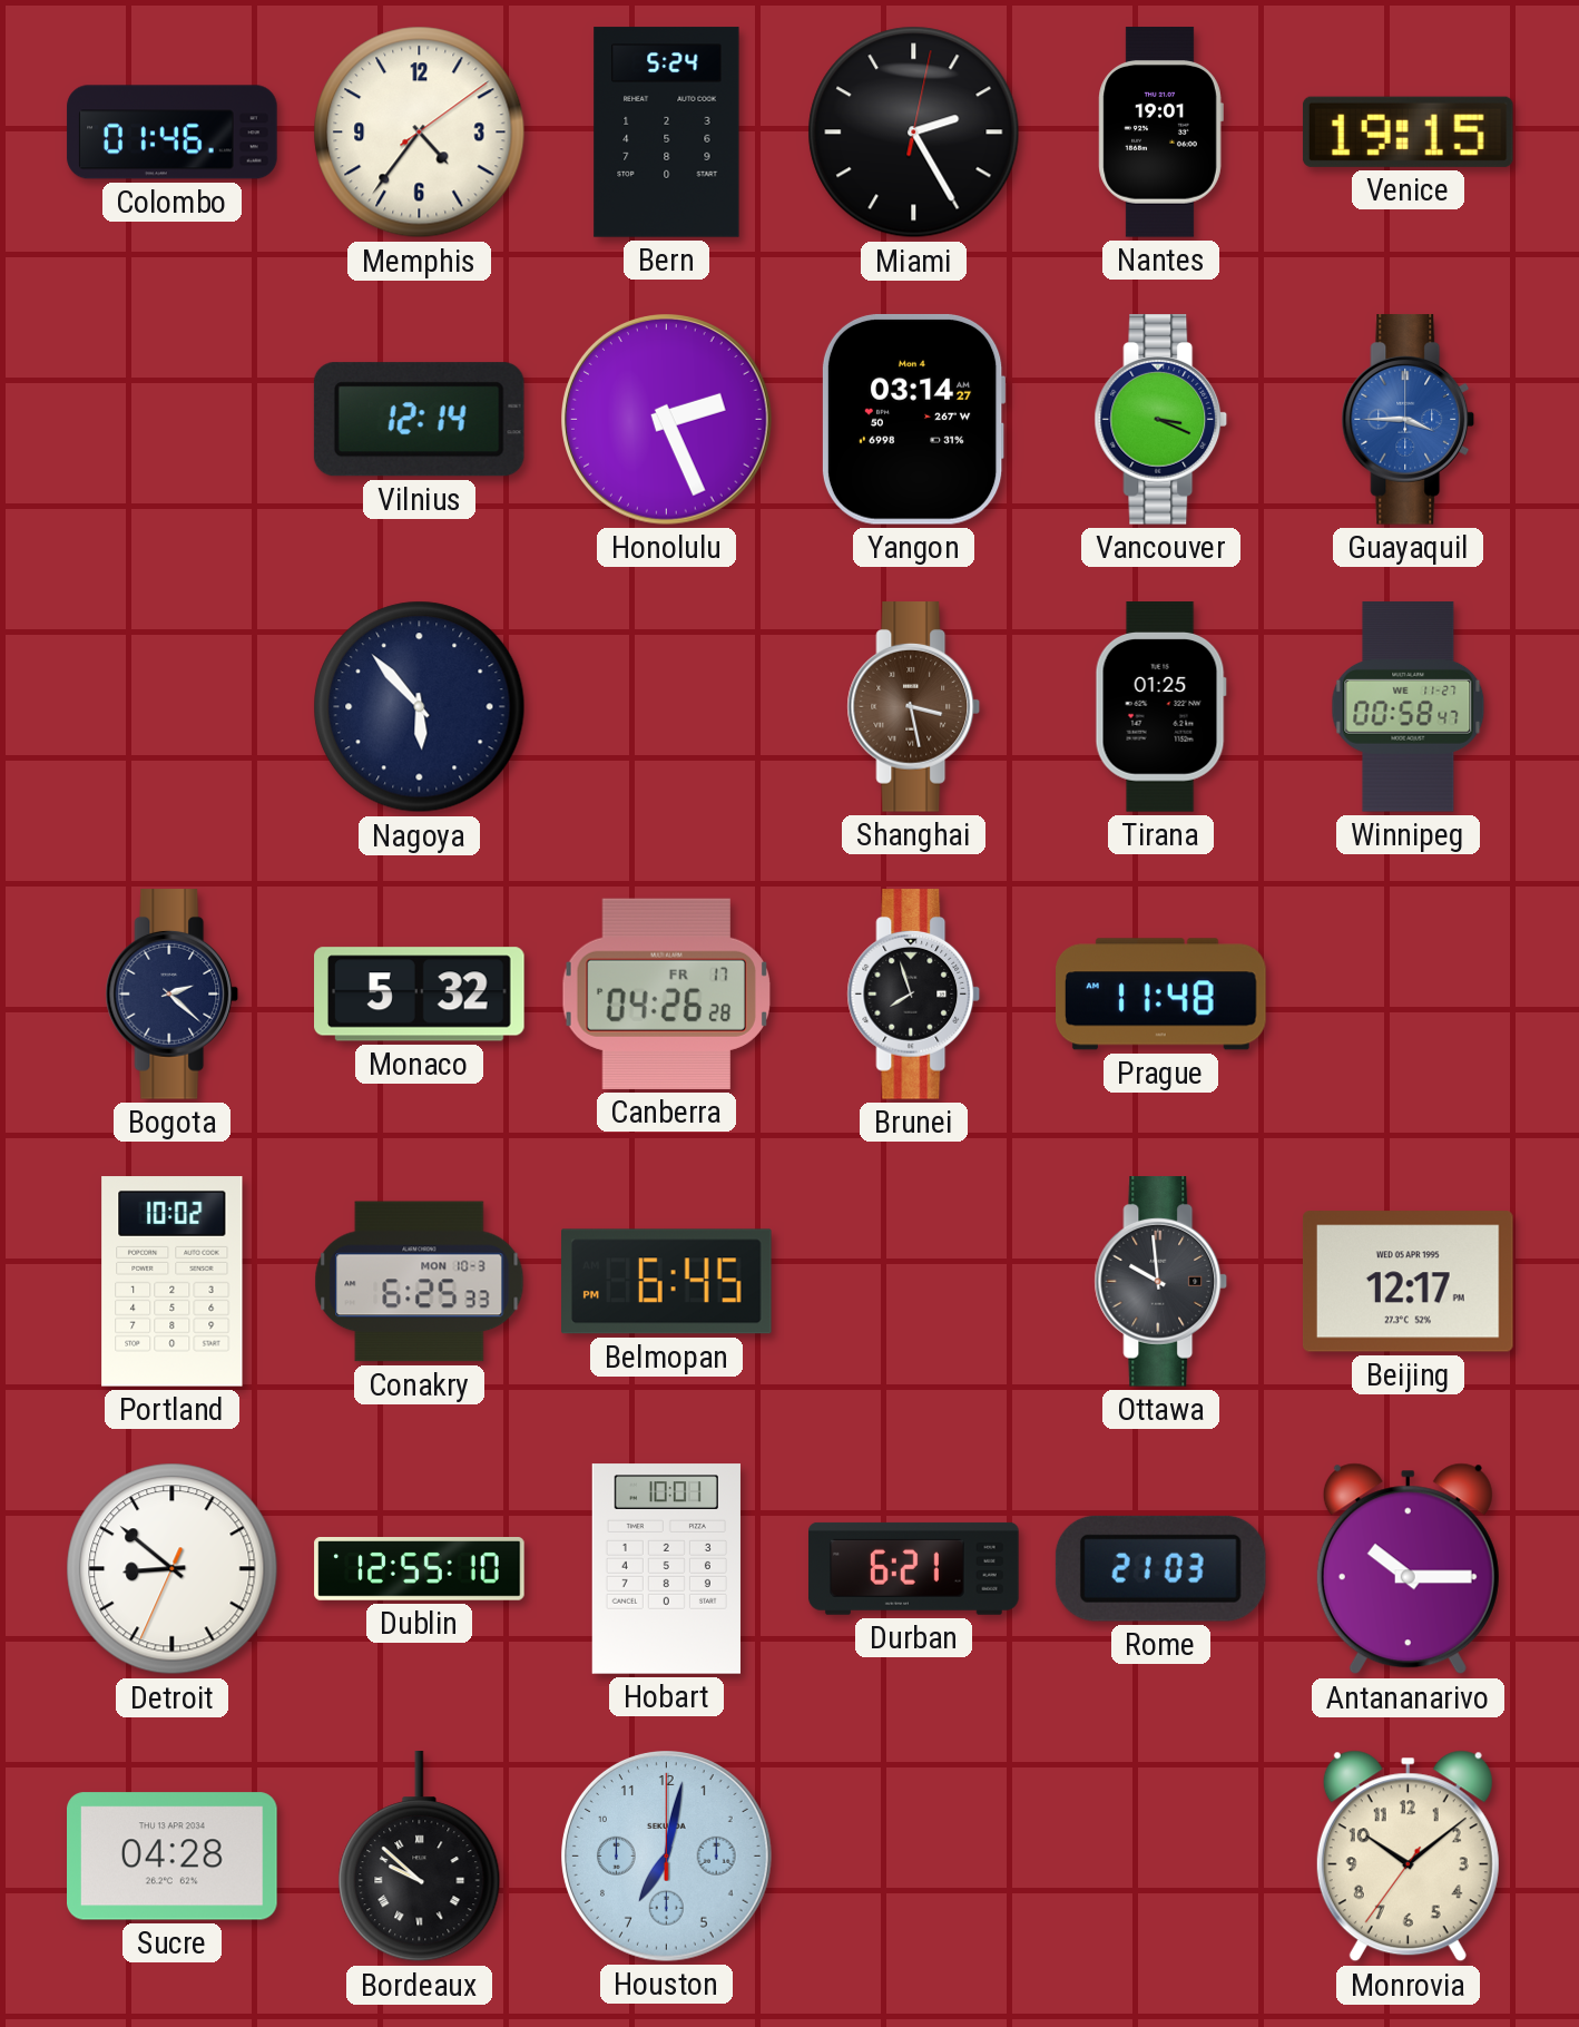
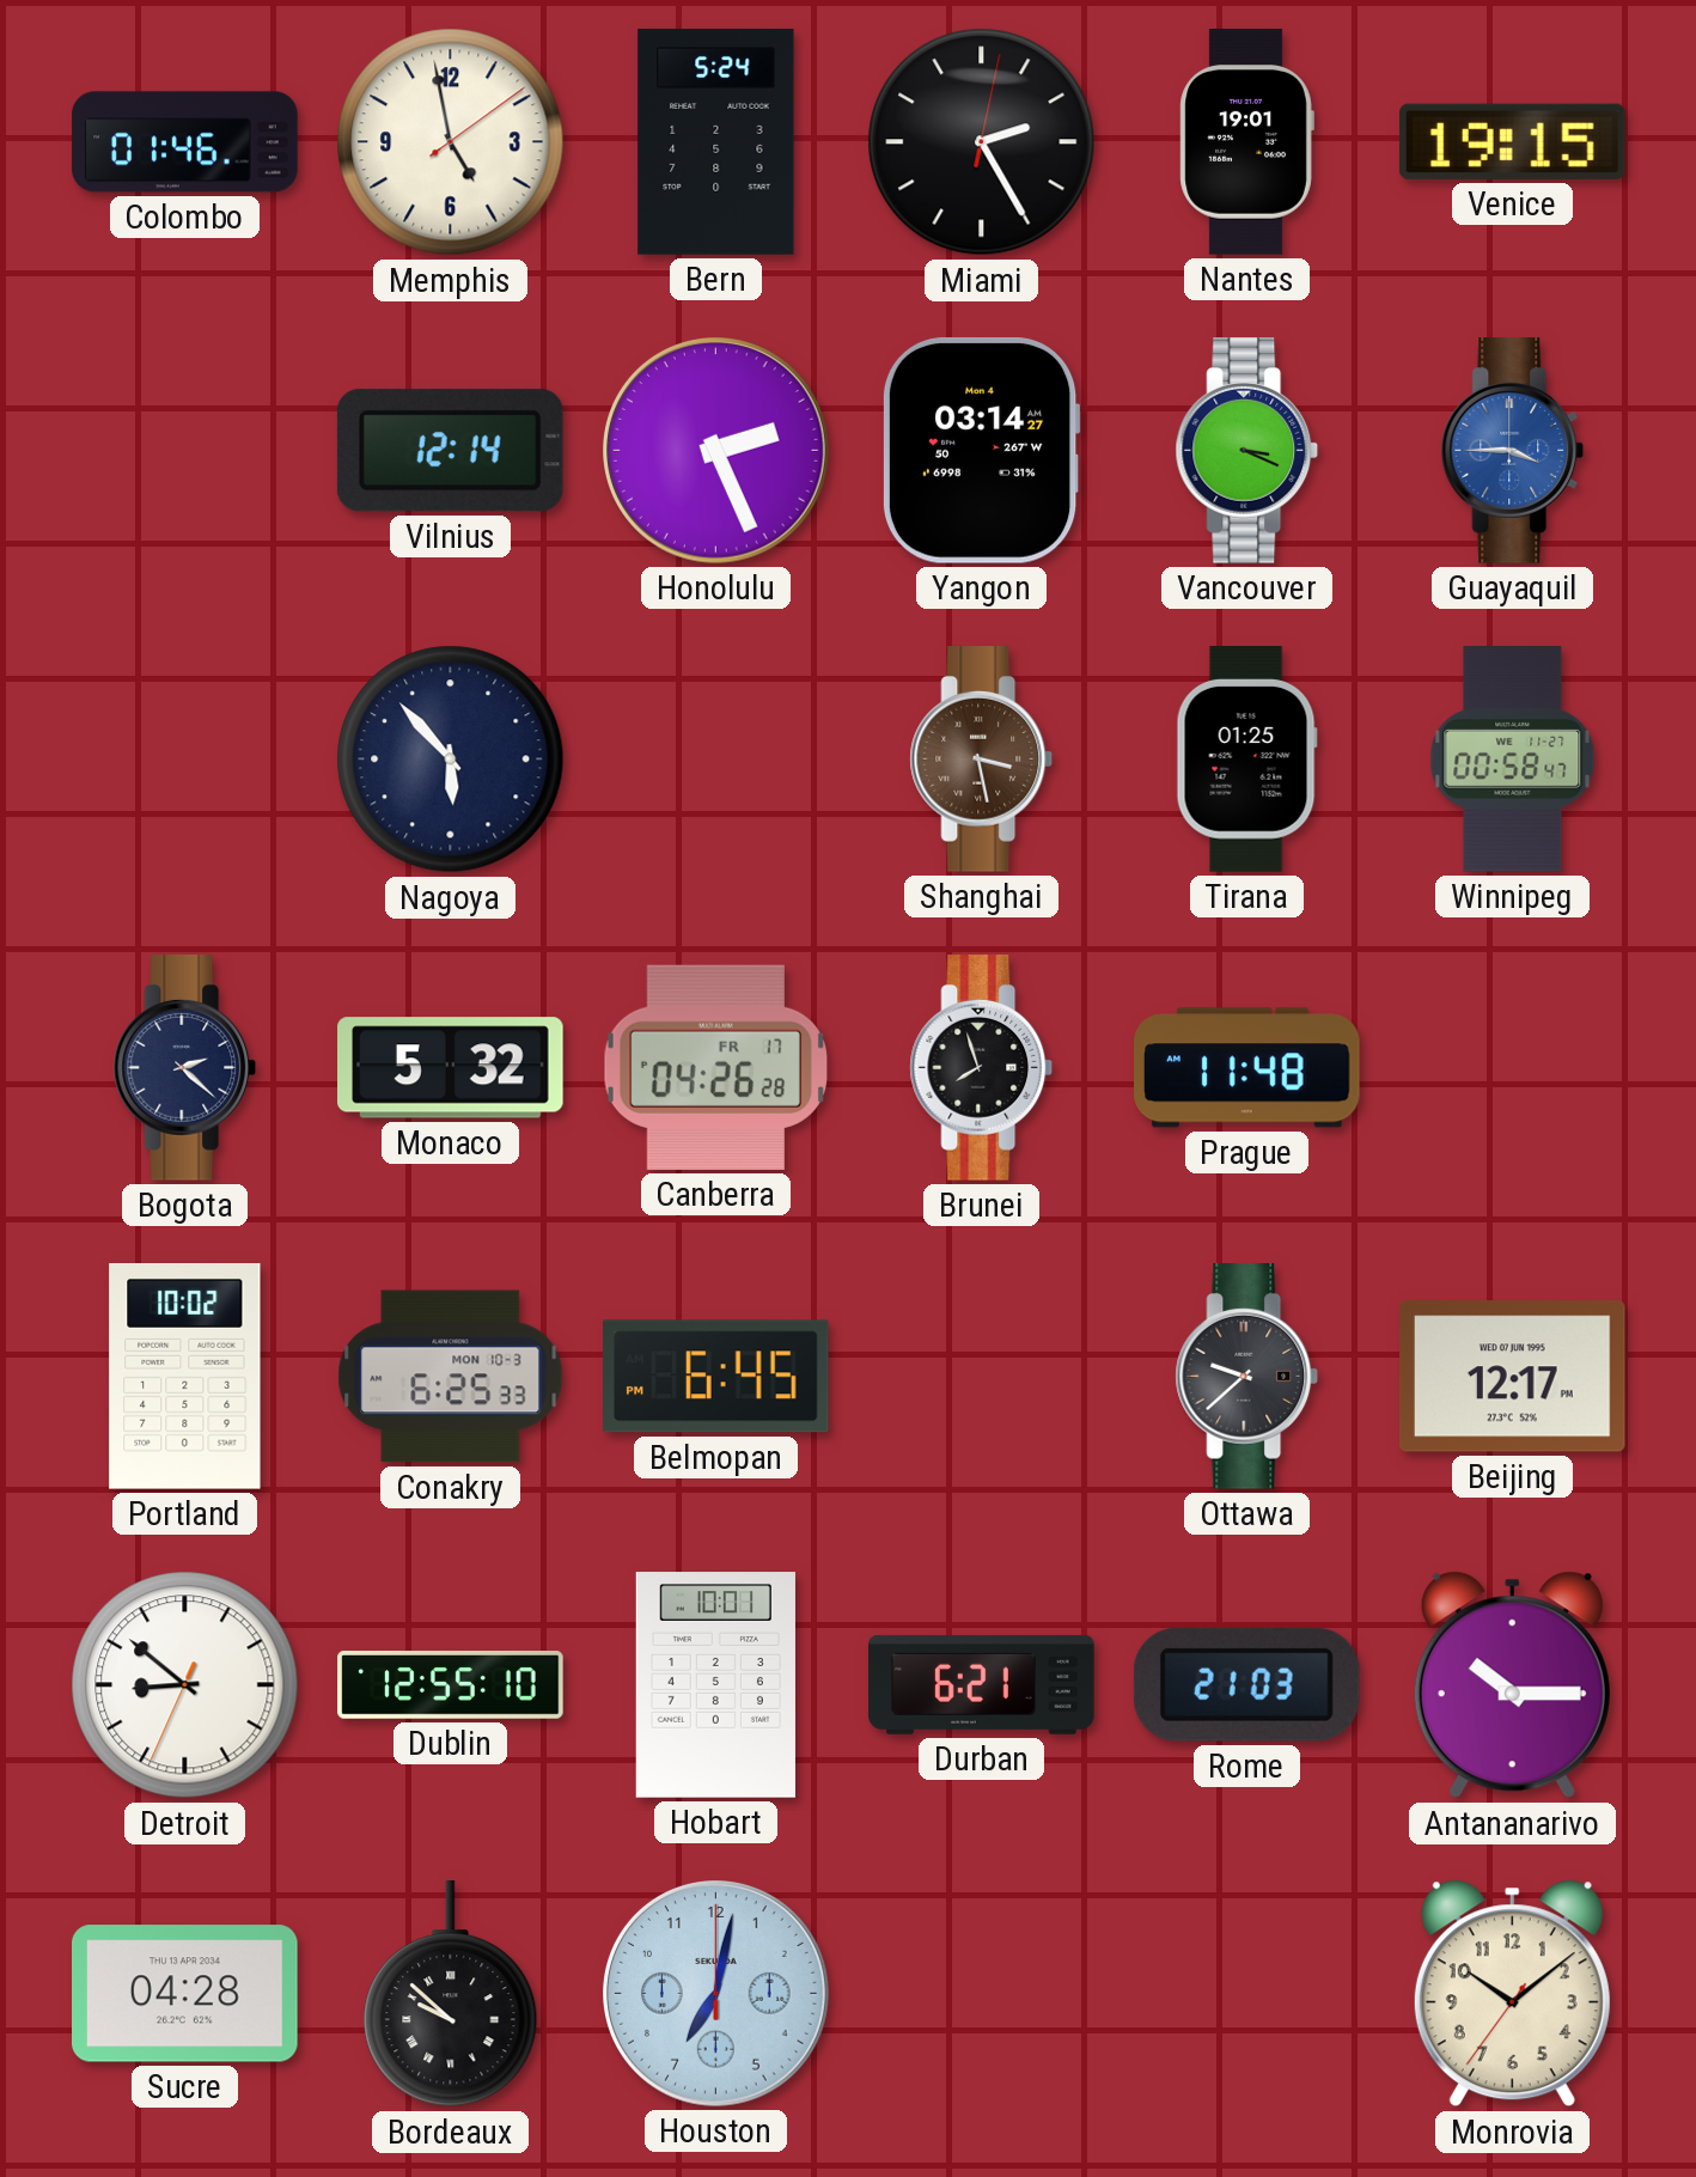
Memphis: 4:36 -> 4:58 (451, 142)
Ottawa: 9:59 -> 9:38 (1247, 1377)
Beijing date: WED 05 APR 1995 -> WED 07 JUN 1995 (1512, 1377)
